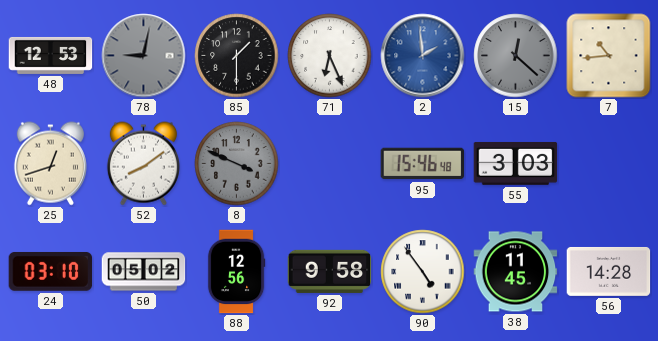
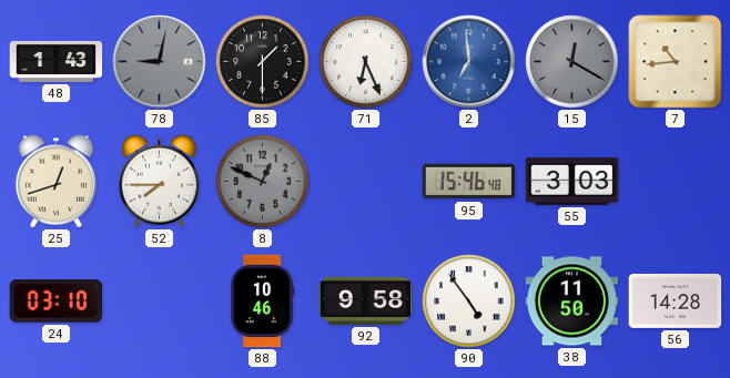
48: 12:53 -> 1:43 (57, 61)
2: 1:59 -> 6:59 (469, 62)
15: 12:22 -> 12:20 (572, 62)
52: 8:09 -> 7:45 (159, 182)
8: 3:49 -> 12:49 (263, 182)
50: 05:02 -> none (144, 272)
88: 12:56 -> 10:46 (262, 302)
38: 11:45 -> 11:50 (572, 302)
